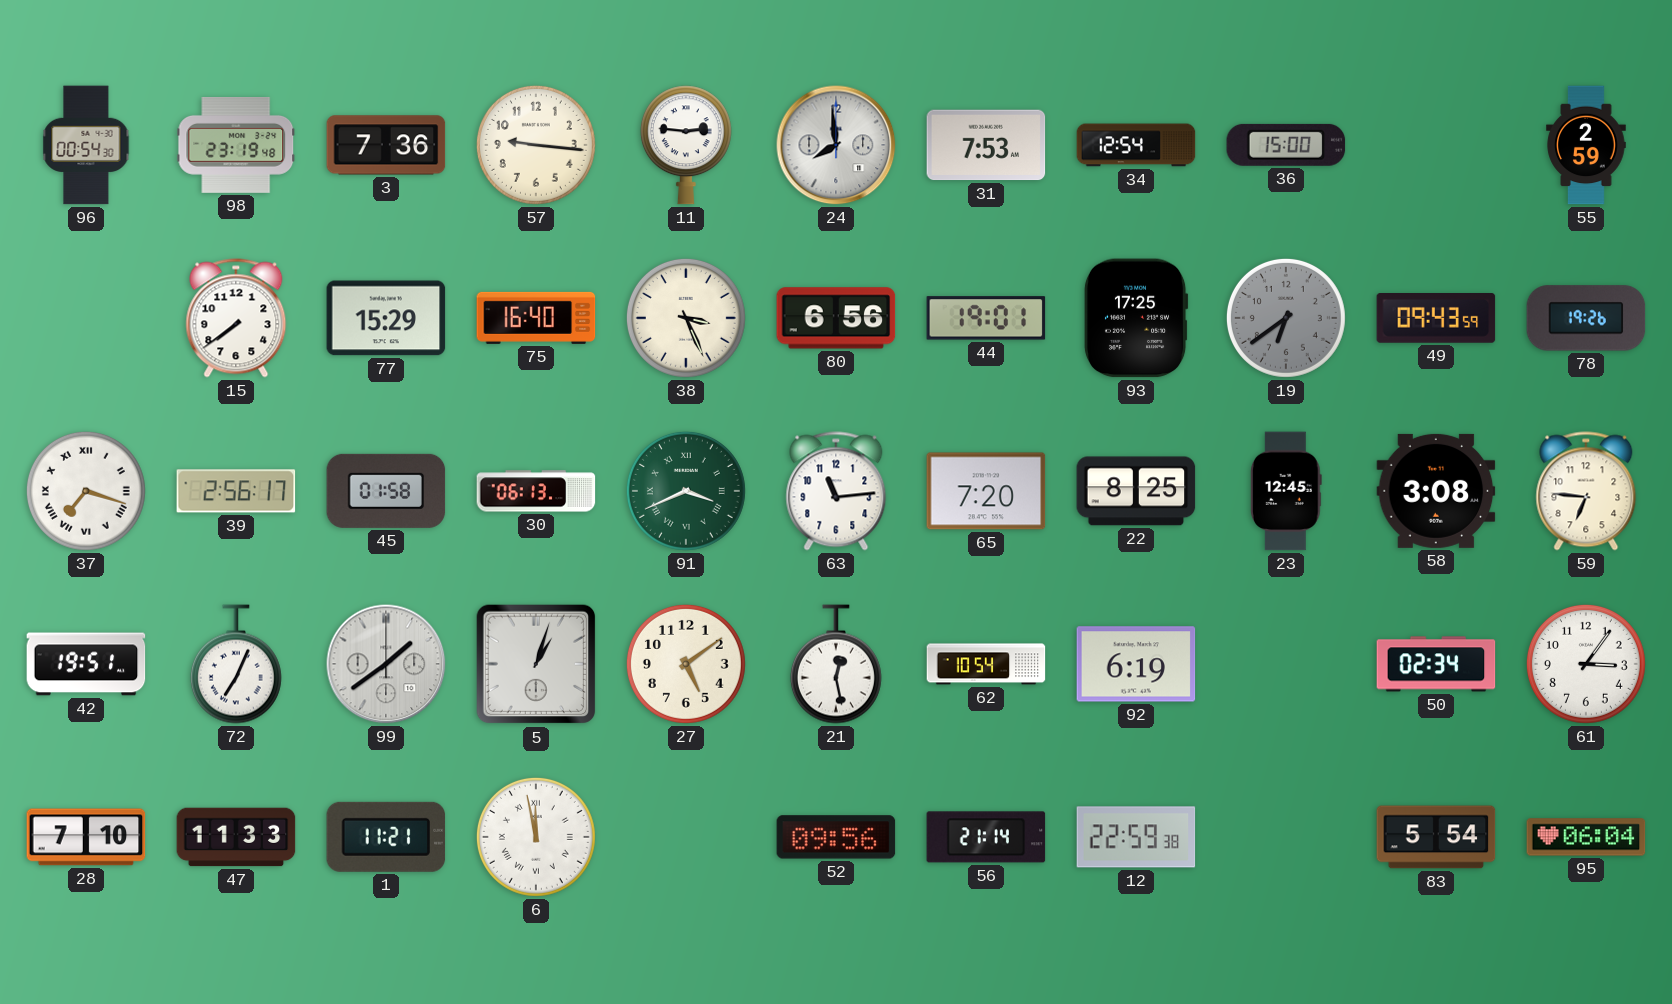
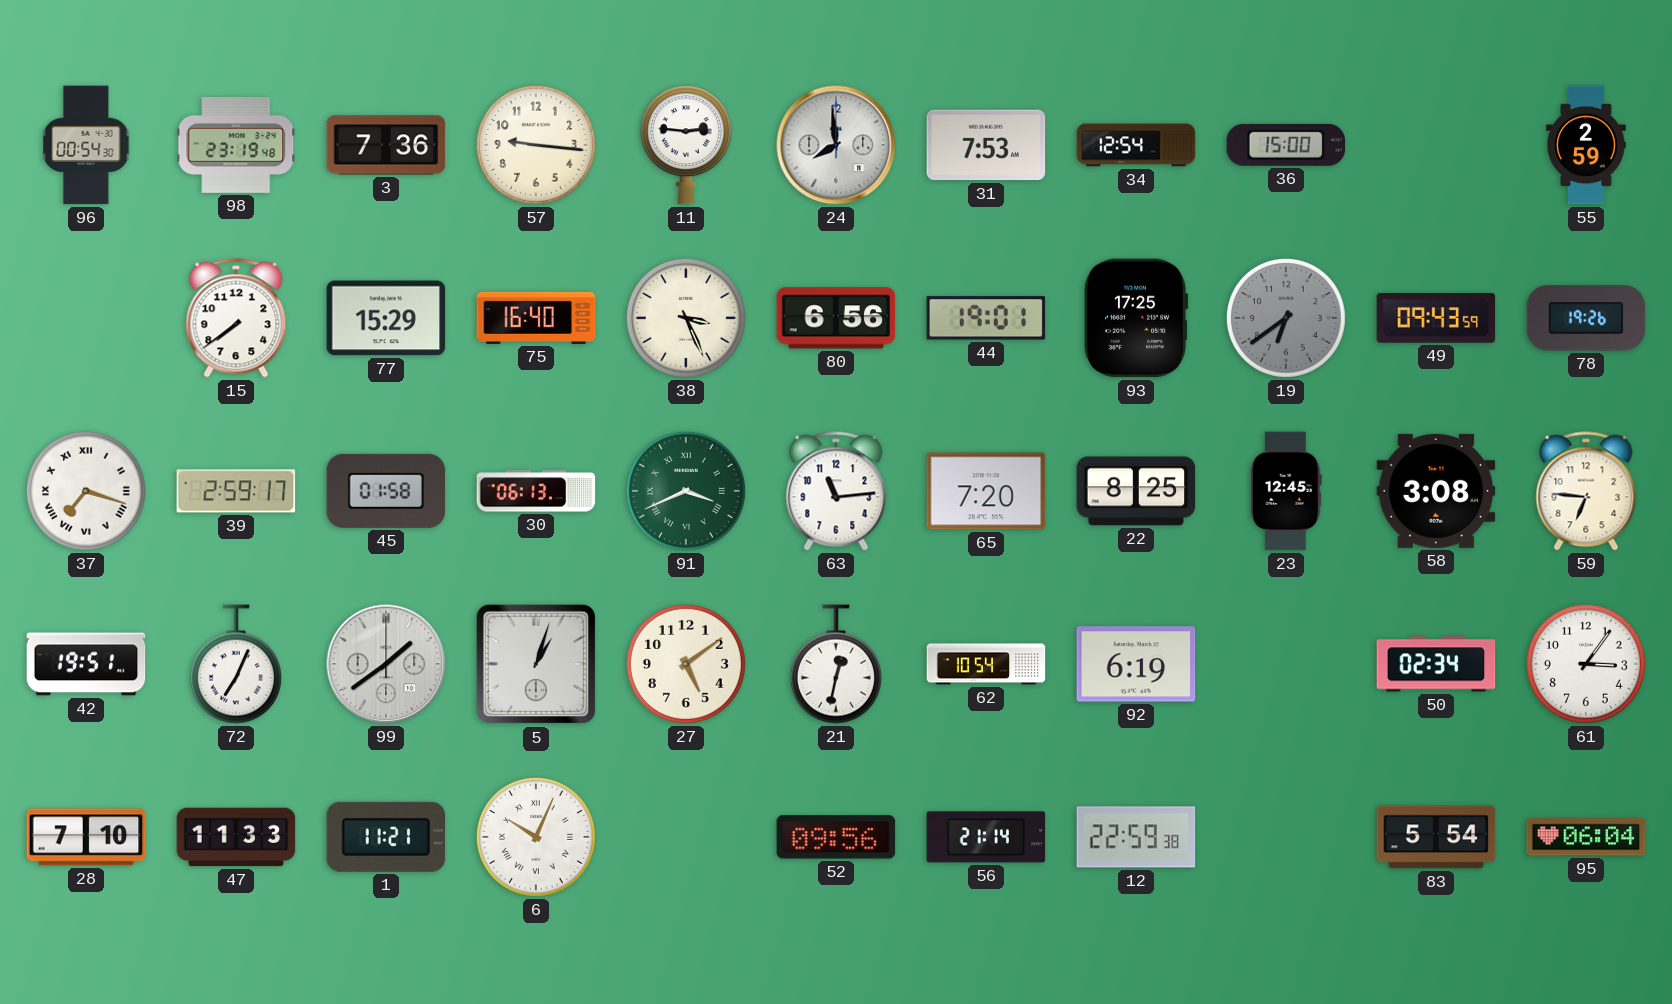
39: 2:56 -> 2:59 (236, 491)
21: 12:28 -> 12:32 (836, 664)
6: 11:58 -> 10:04 (536, 837)
